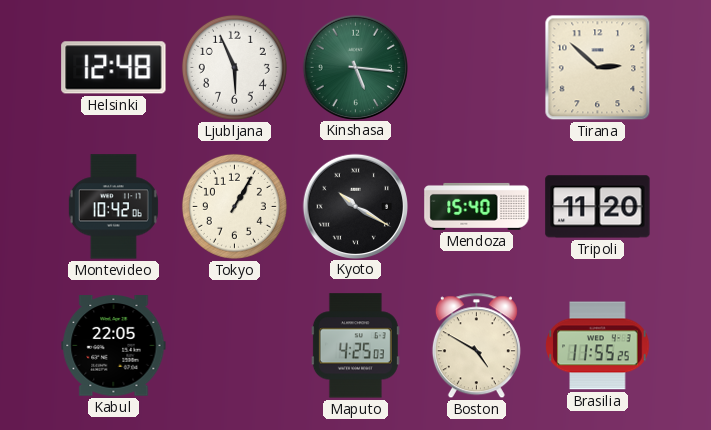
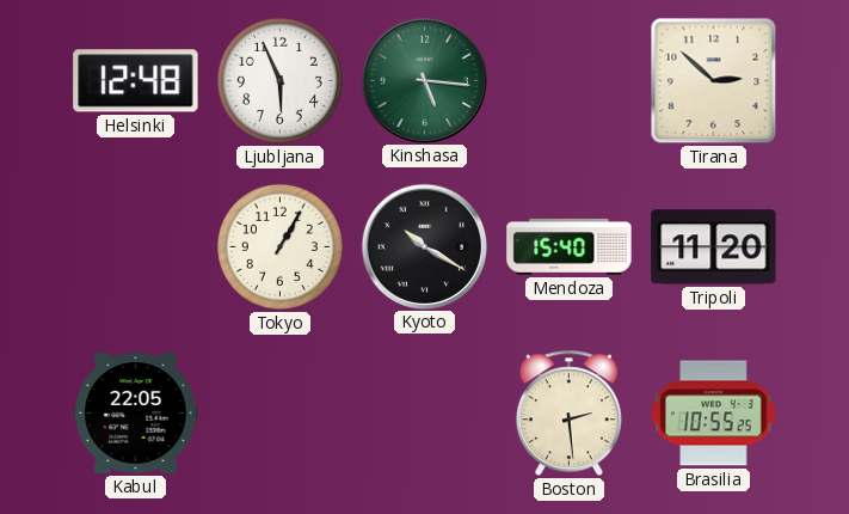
Montevideo: 10:42 -> none (113, 207)
Maputo: 4:25 -> none (355, 346)
Boston: 4:50 -> 2:29 (568, 414)
Brasilia: 11:55 -> 10:55 (714, 414)
